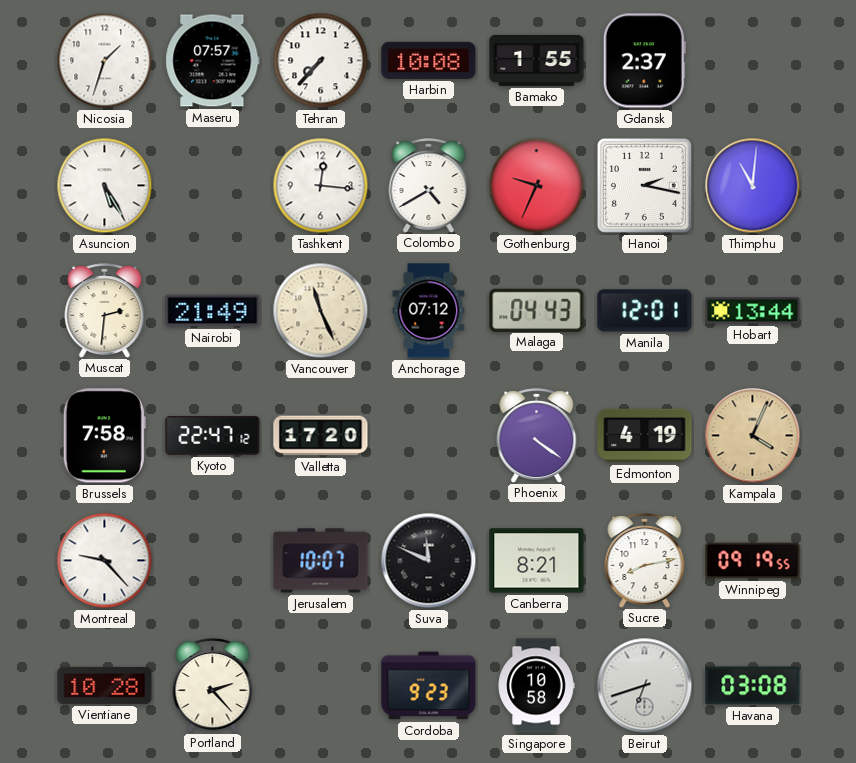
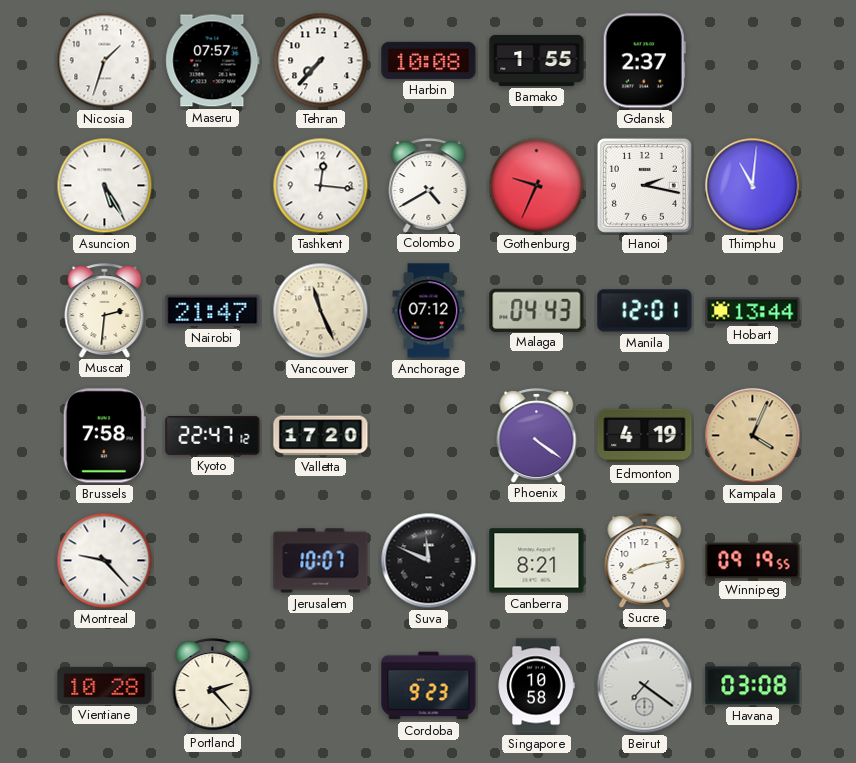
Nairobi: 21:49 -> 21:47 (213, 311)
Beirut: 6:42 -> 7:21 (645, 686)
